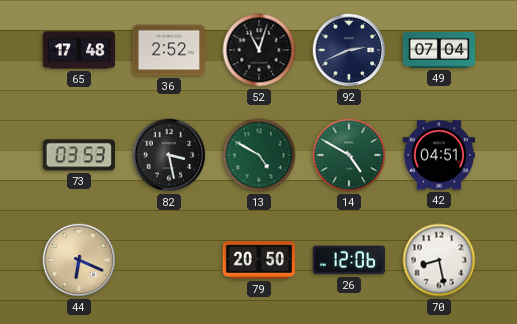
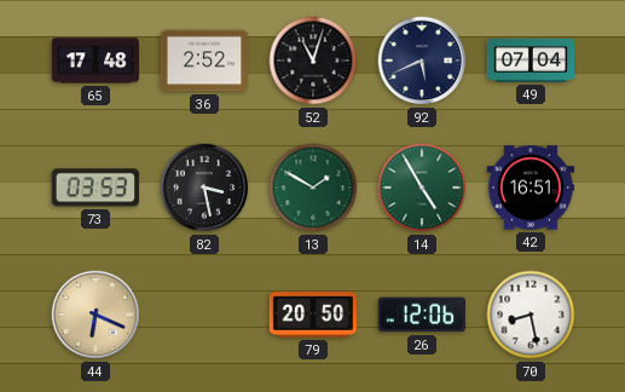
92: 2:41 -> 5:41 (422, 60)
13: 4:50 -> 1:50 (313, 188)
14: 4:50 -> 4:55 (422, 188)
42: 04:51 -> 16:51 (529, 188)
